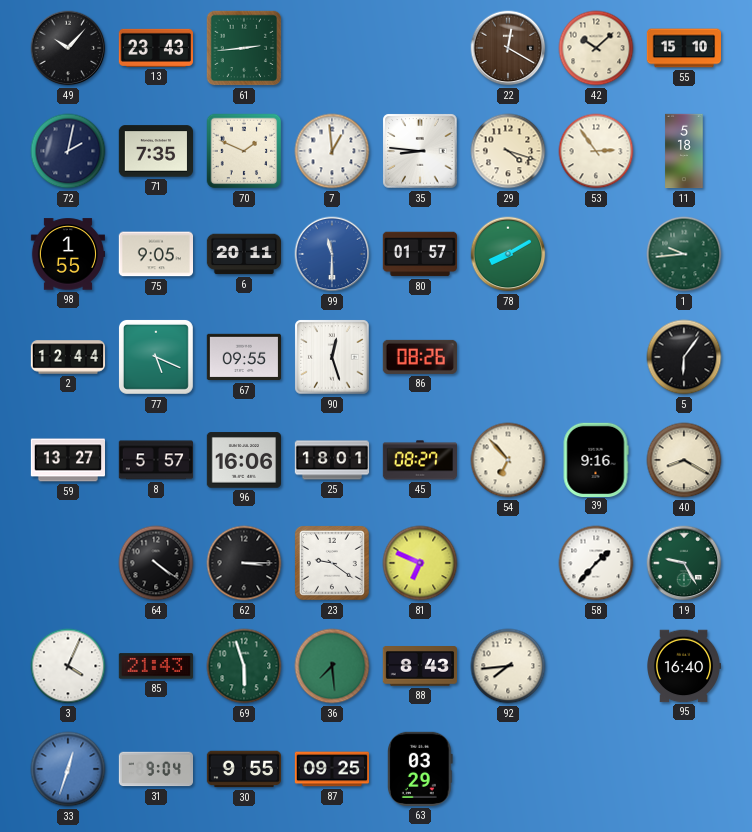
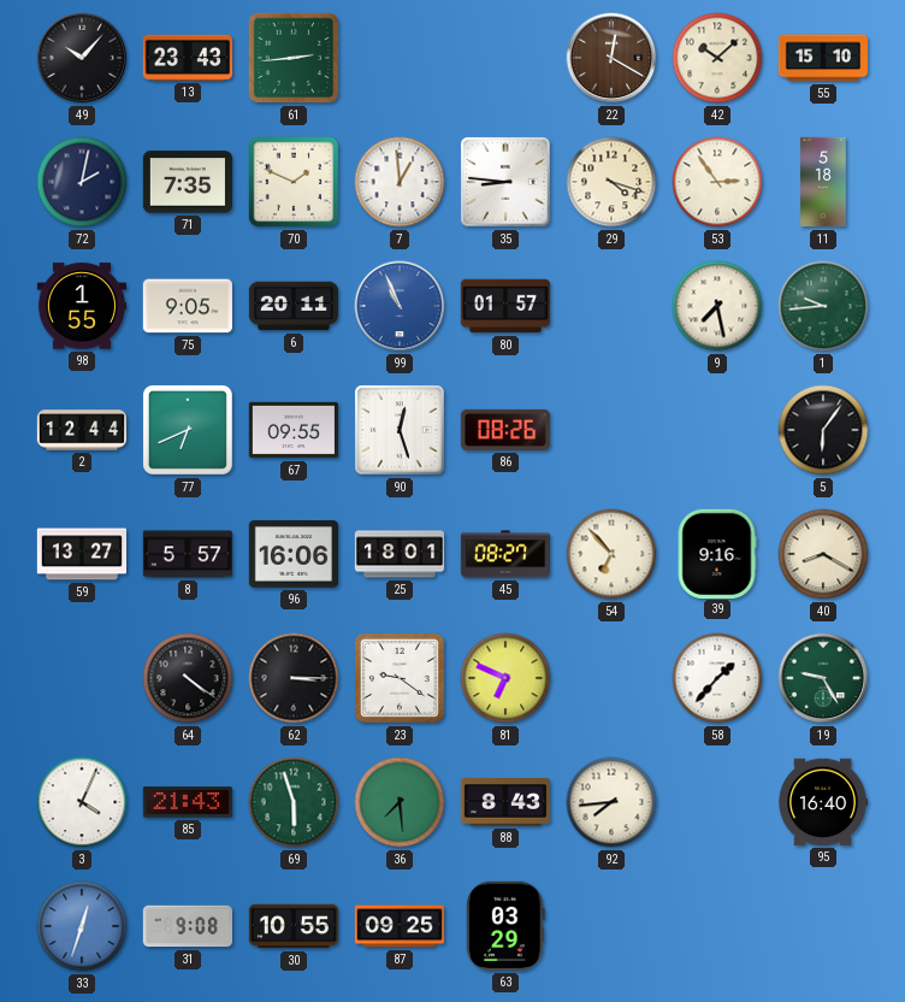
99: 11:30 -> 10:56 (400, 306)
78: 8:10 -> none (508, 254)
9: none -> 7:28 (717, 306)
77: 5:19 -> 6:41 (188, 430)
31: 9:04 -> 9:08 (187, 926)
30: 9:55 -> 10:55 (292, 926)
